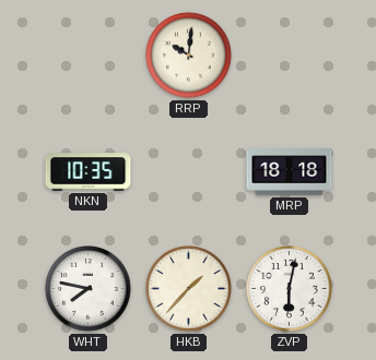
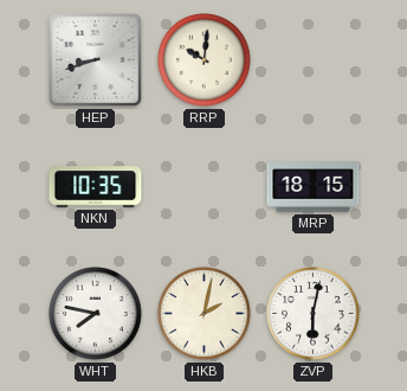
HEP: none -> 8:42 (96, 60)
MRP: 18:18 -> 18:15 (314, 187)
HKB: 1:37 -> 2:02 (205, 314)
